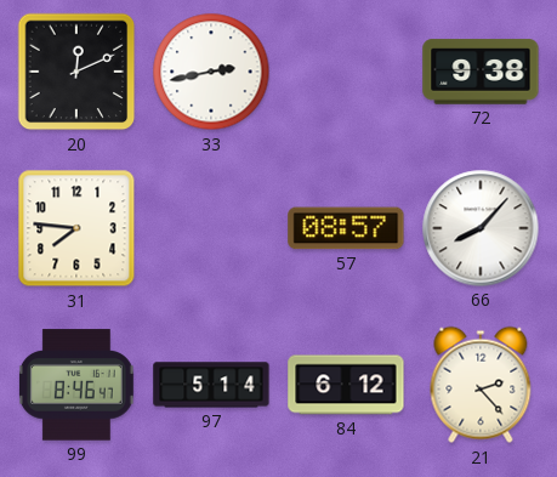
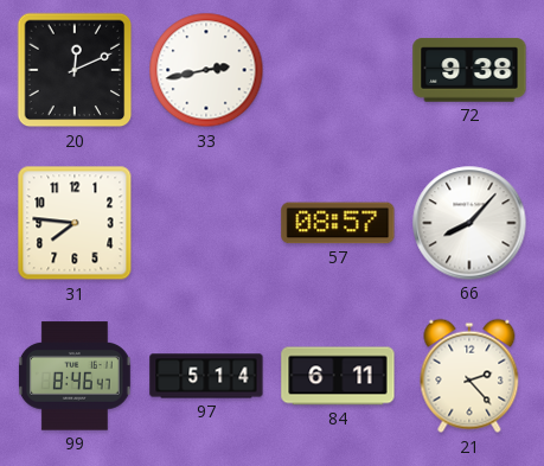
84: 6:12 -> 6:11 (338, 376)
